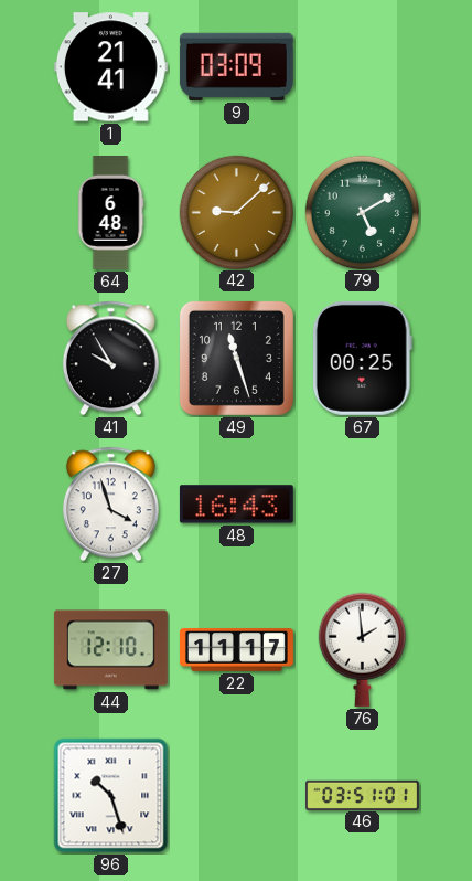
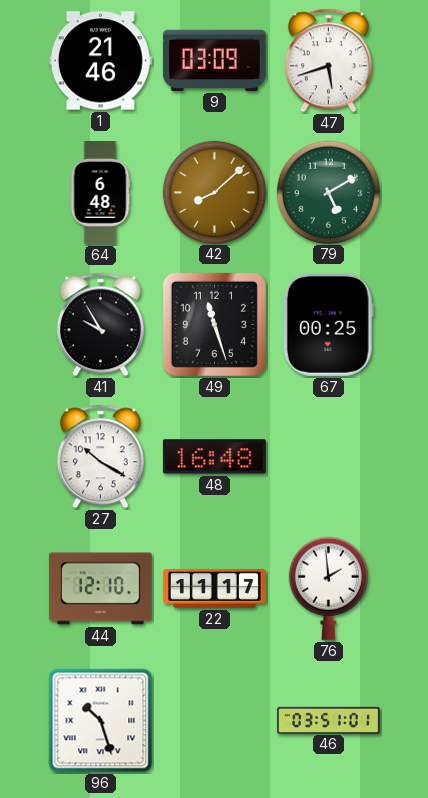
1: 21:41 -> 21:46 (100, 61)
47: none -> 5:42 (328, 61)
42: 9:08 -> 8:08 (214, 192)
27: 3:57 -> 10:20 (100, 457)
48: 16:43 -> 16:48 (214, 457)
